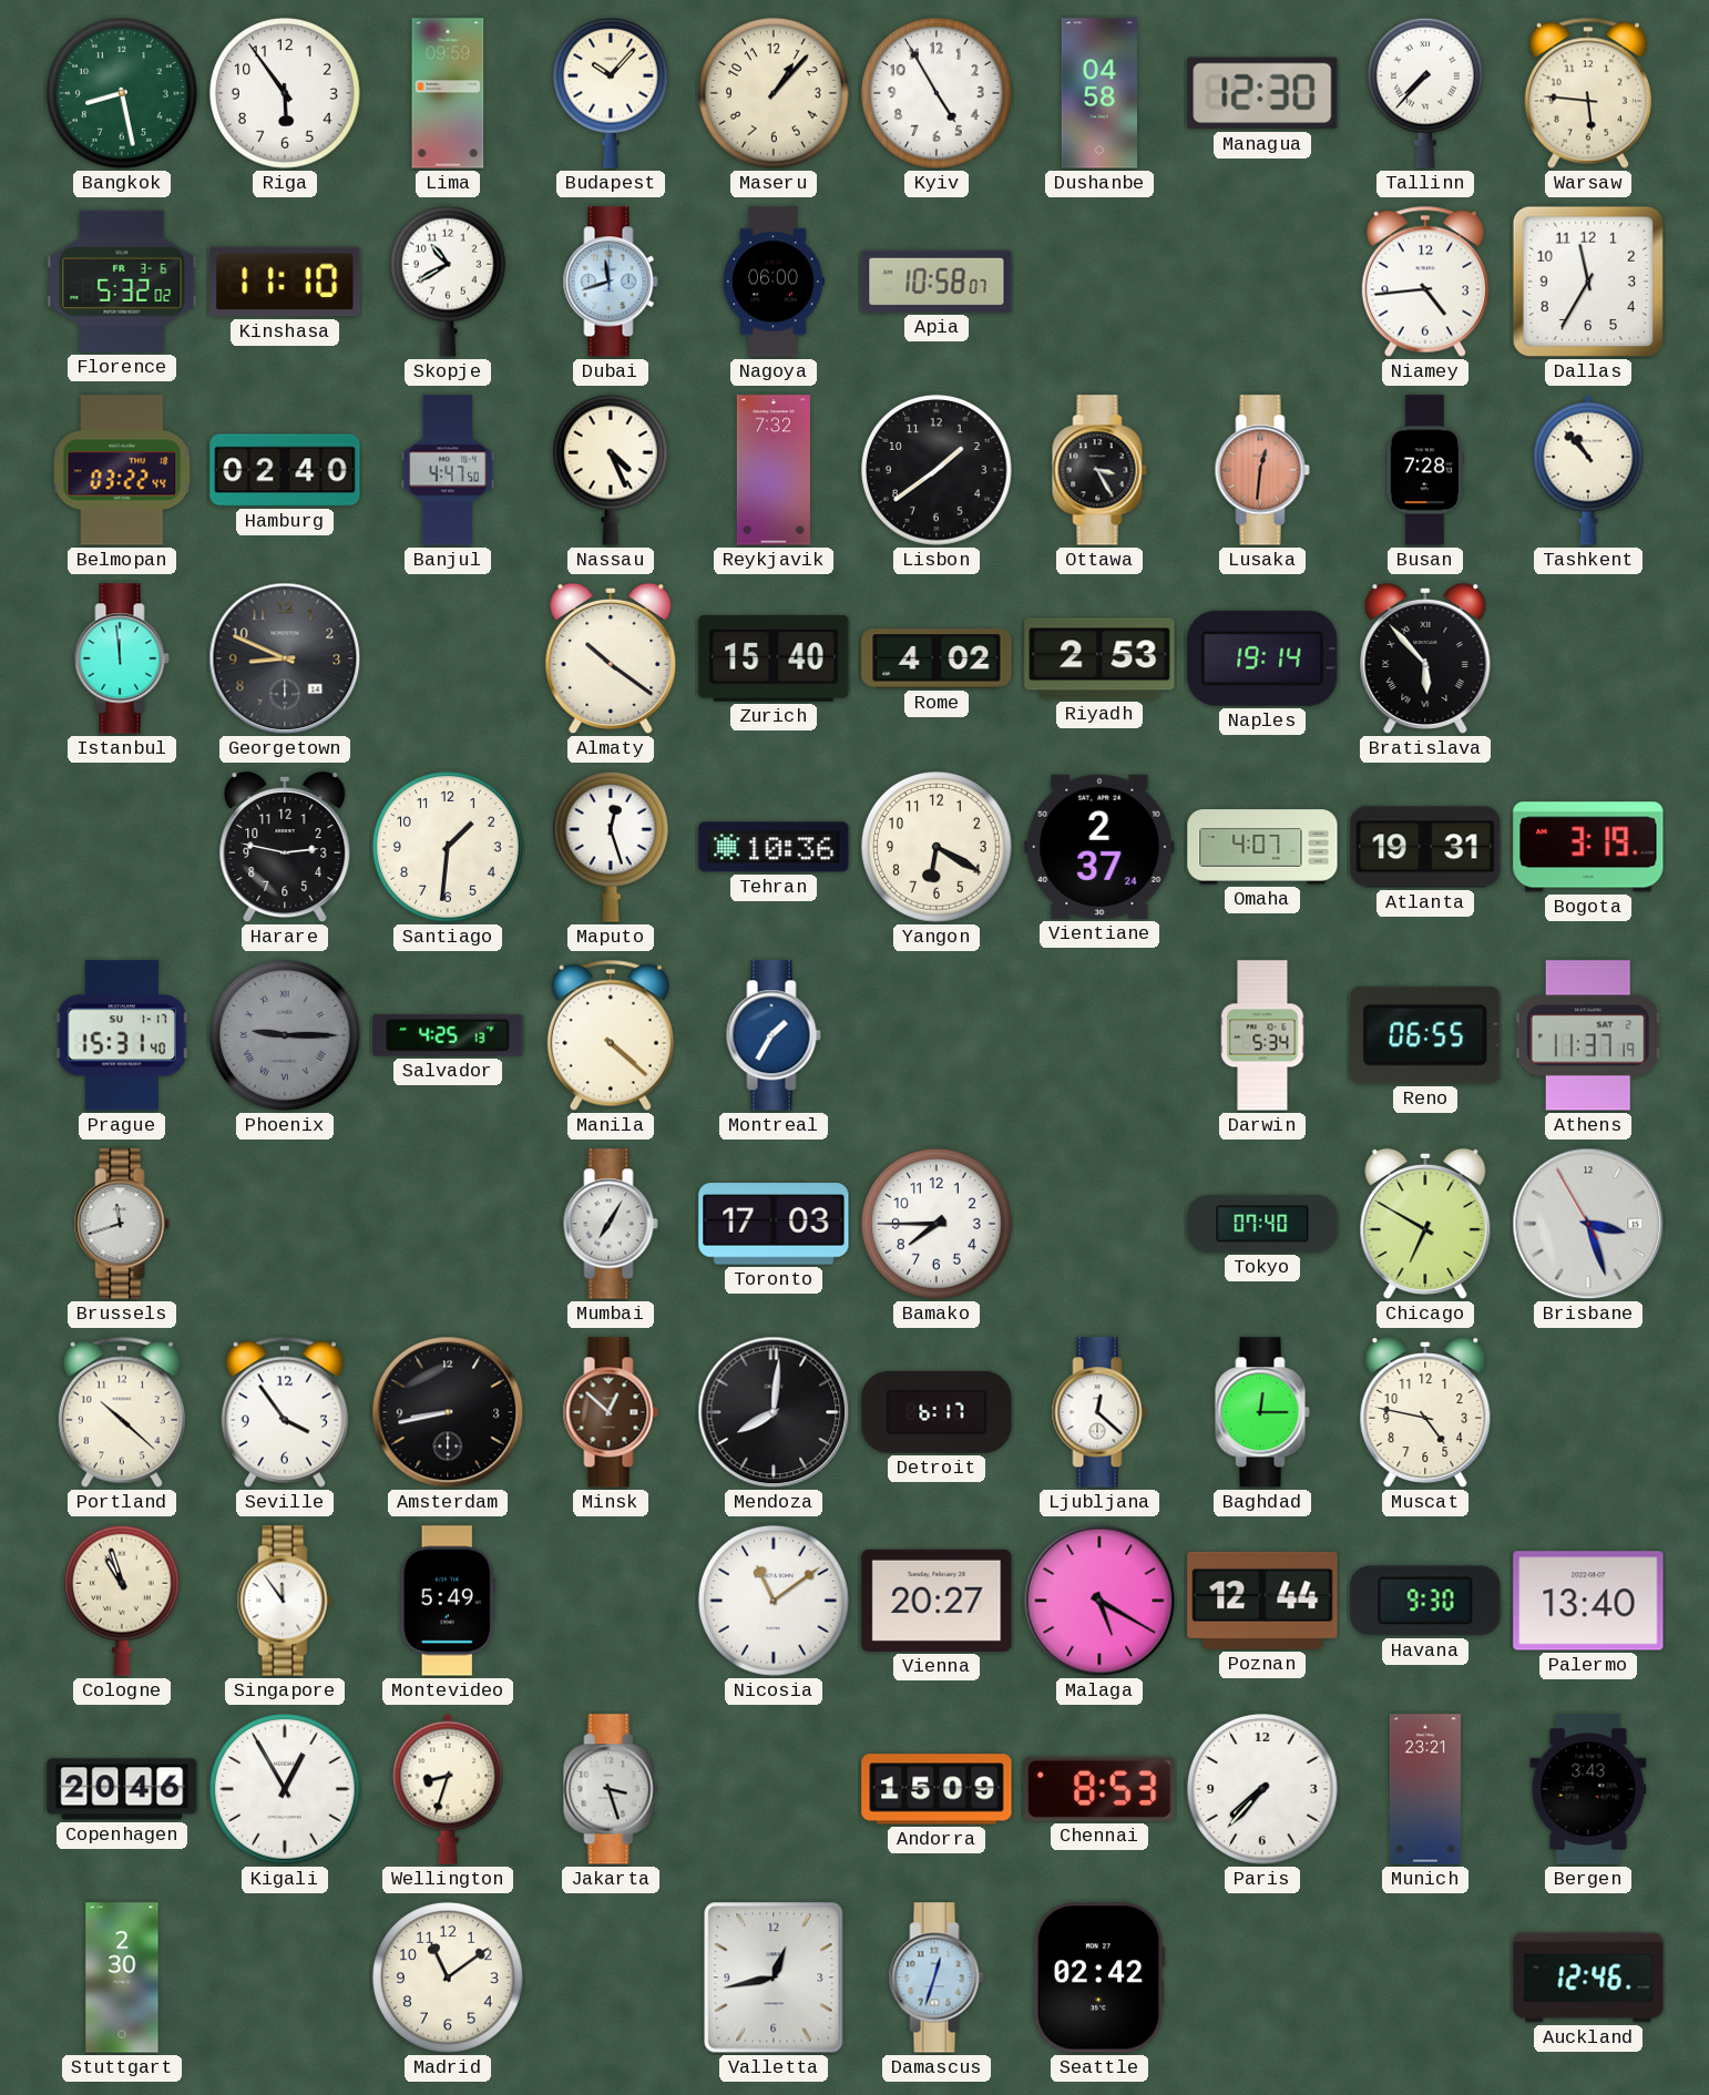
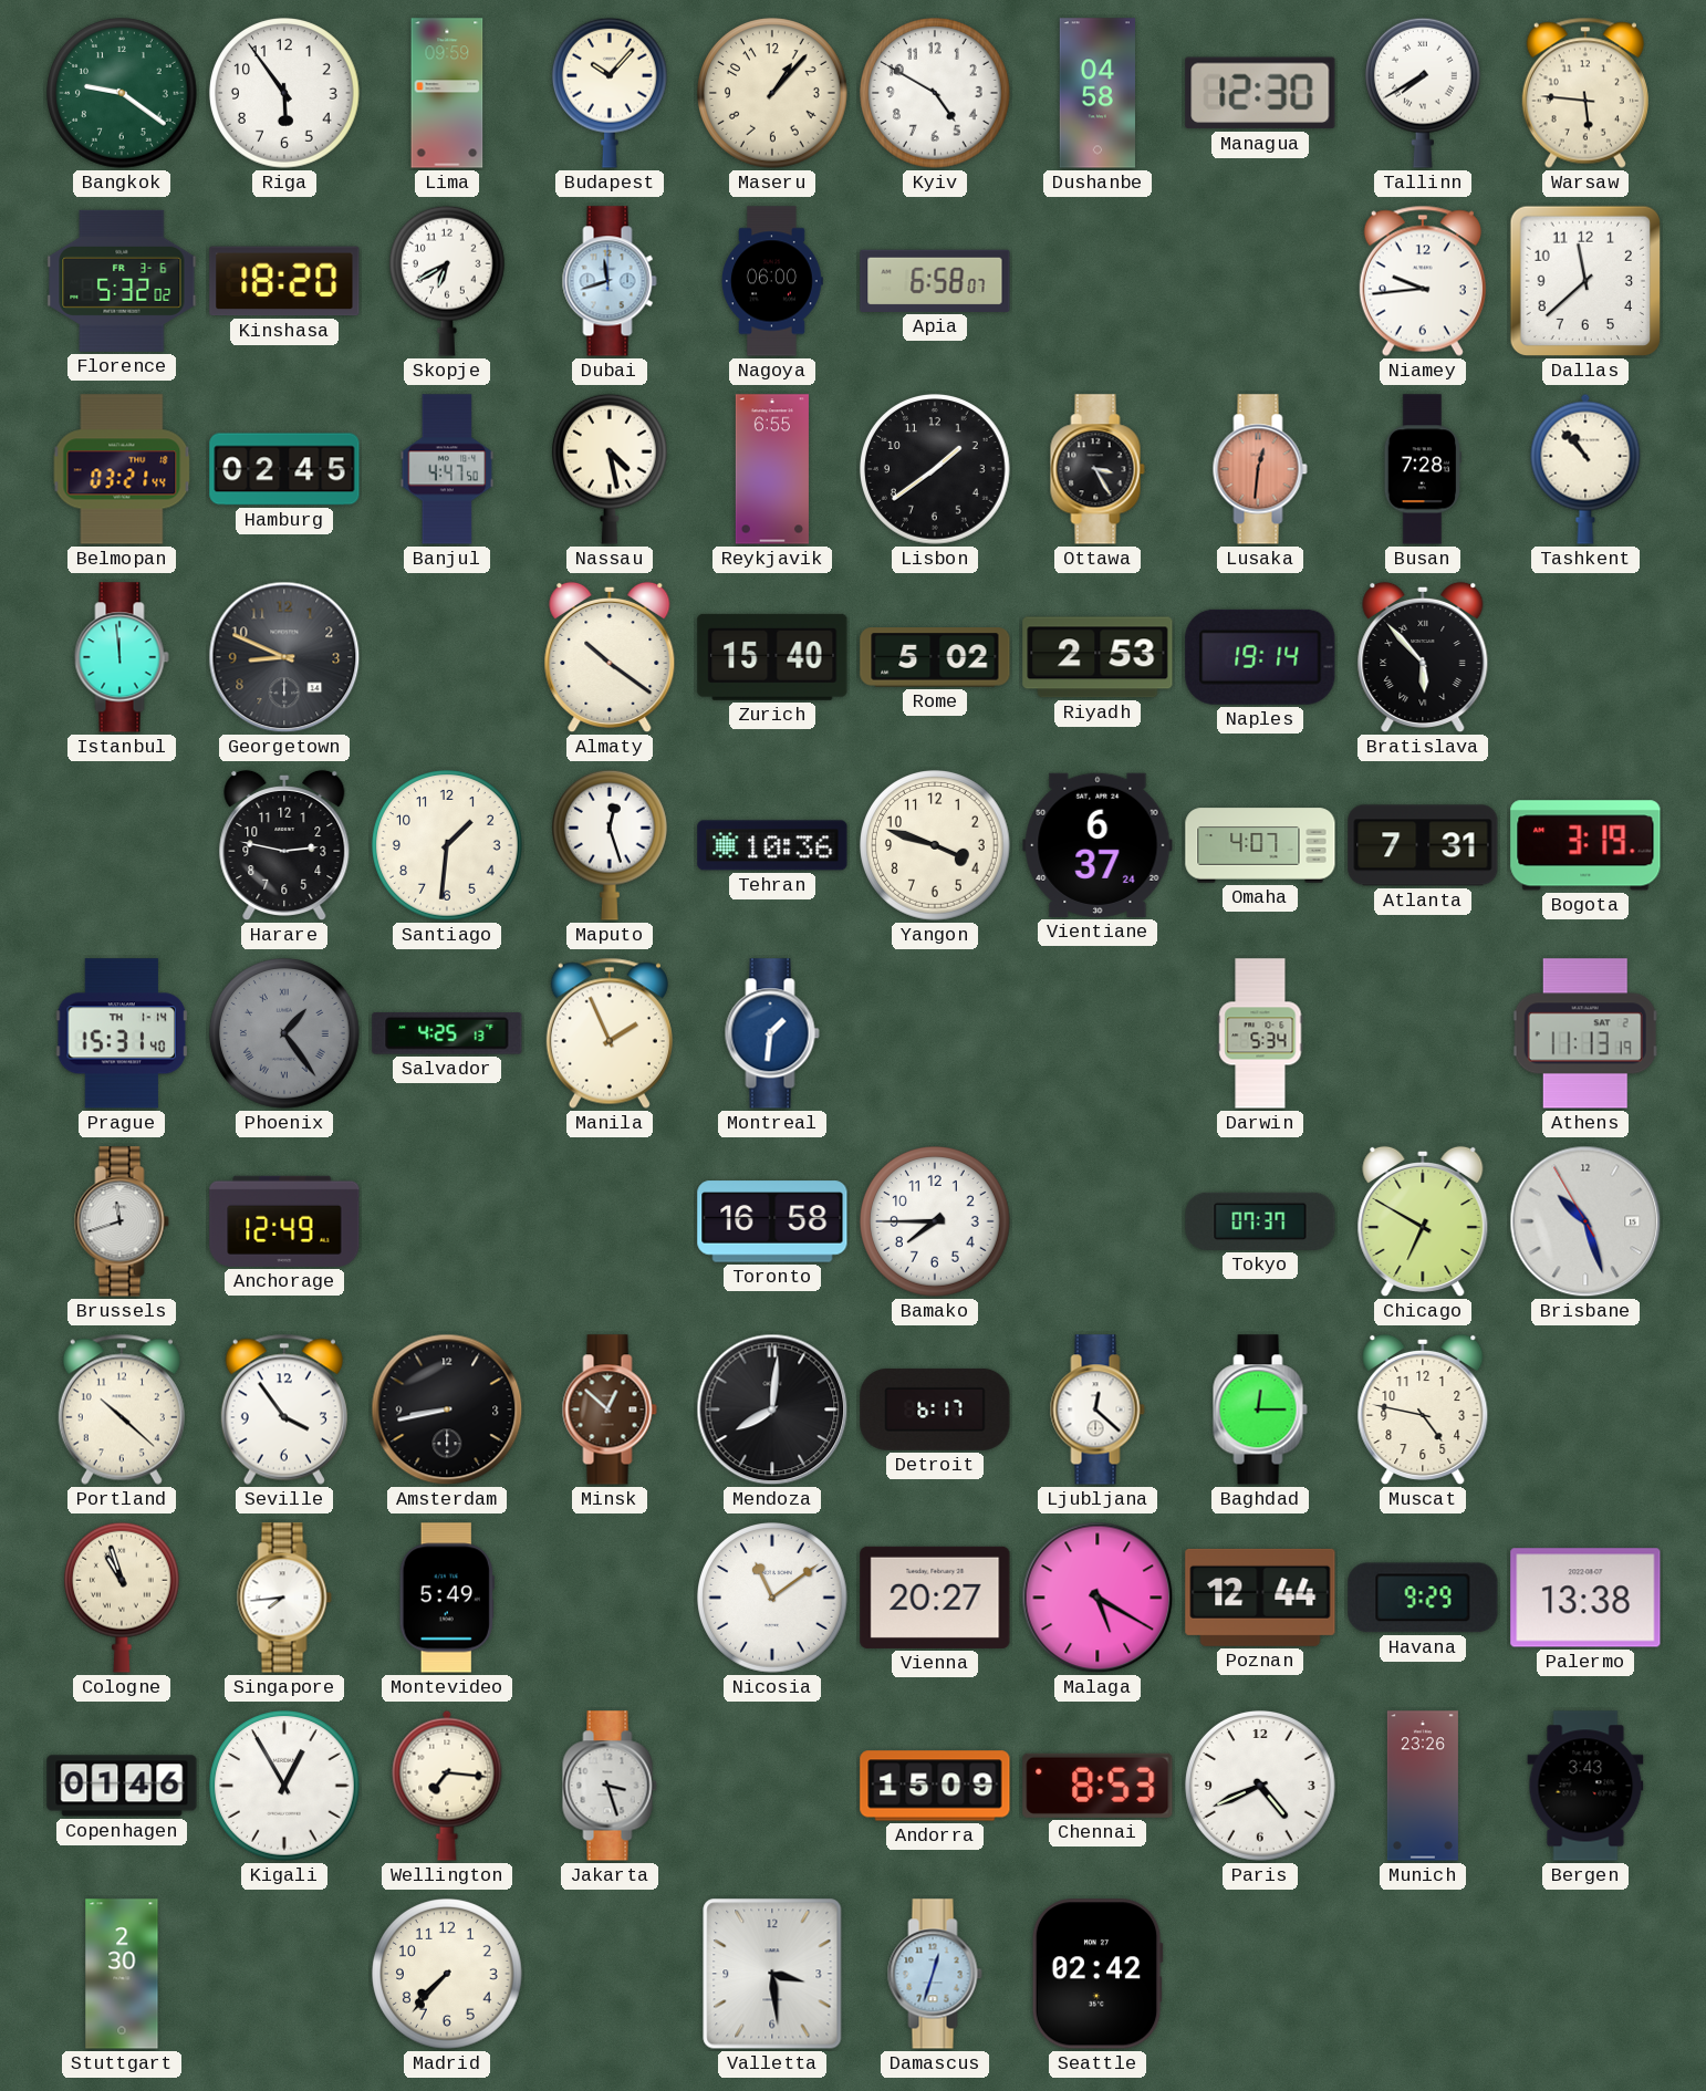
Bangkok: 8:28 -> 9:21 (123, 94)
Kyiv: 4:55 -> 4:50 (936, 94)
Tallinn: 7:37 -> 7:40 (1423, 93)
Kinshasa: 11:10 -> 18:20 (284, 281)
Skopje: 10:40 -> 6:40 (447, 281)
Apia: 10:58 -> 6:58 (935, 281)
Niamey: 4:44 -> 9:44 (1423, 281)
Dallas: 11:35 -> 11:38 (1585, 281)
Belmopan: 03:22 -> 03:21 (122, 469)
Hamburg: 02:40 -> 02:45 (284, 469)
Nassau: 4:26 -> 4:28 (610, 469)
Reykjavik: 7:32 -> 6:55 (772, 469)
Rome: 4:02 -> 5:02 (935, 657)
Yangon: 6:20 -> 3:48 (936, 846)
Vientiane: 2:37 -> 6:37 (1098, 845)
Atlanta: 19:31 -> 7:31 (1423, 845)
Prague date: SU 1-17 -> TH 1-14 (122, 1033)
Phoenix: 9:15 -> 1:24 (285, 1034)
Manila: 4:22 -> 1:56 (610, 1033)
Montreal: 1:35 -> 1:31 (772, 1033)
Reno: 06:55 -> none (1425, 1035)
Athens: 11:37 -> 11:13 (1585, 1033)
Anchorage: none -> 12:49 (284, 1221)
Mumbai: 7:05 -> none (611, 1224)
Toronto: 17:03 -> 16:58 (772, 1221)
Tokyo: 07:40 -> 07:37 (1260, 1221)
Brisbane: 3:26 -> 10:26 (1585, 1221)
Singapore: 11:54 -> 7:44 (284, 1598)
Havana: 9:30 -> 9:29 (1423, 1598)
Palermo: 13:40 -> 13:38 (1585, 1598)
Copenhagen: 20:46 -> 01:46 (122, 1786)
Wellington: 8:33 -> 7:16 (447, 1786)
Paris: 7:37 -> 4:41 (1261, 1787)
Munich: 23:21 -> 23:26 (1423, 1786)
Madrid: 11:09 -> 7:37 (448, 1975)
Valletta: 12:43 -> 3:29 (772, 1974)
Auckland: 12:46 -> none (1588, 1978)
